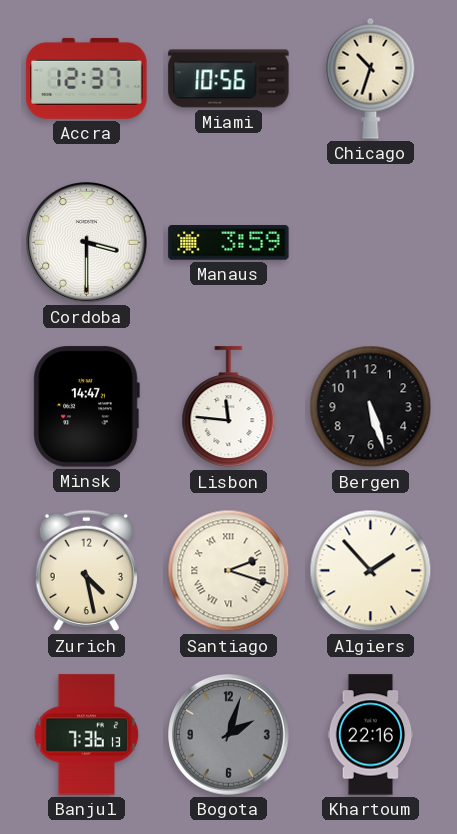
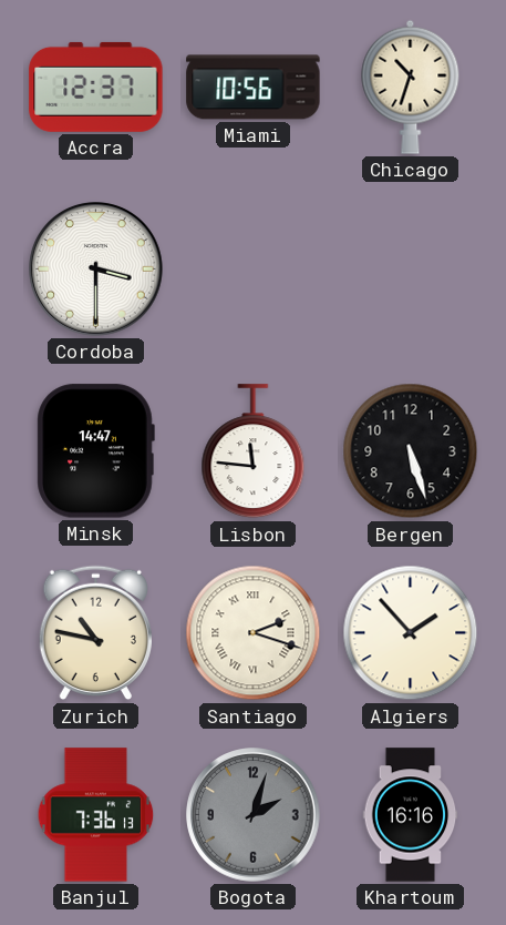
Manaus: 3:59 -> none (229, 243)
Zurich: 4:28 -> 10:47 (95, 633)
Khartoum: 22:16 -> 16:16 (411, 815)
